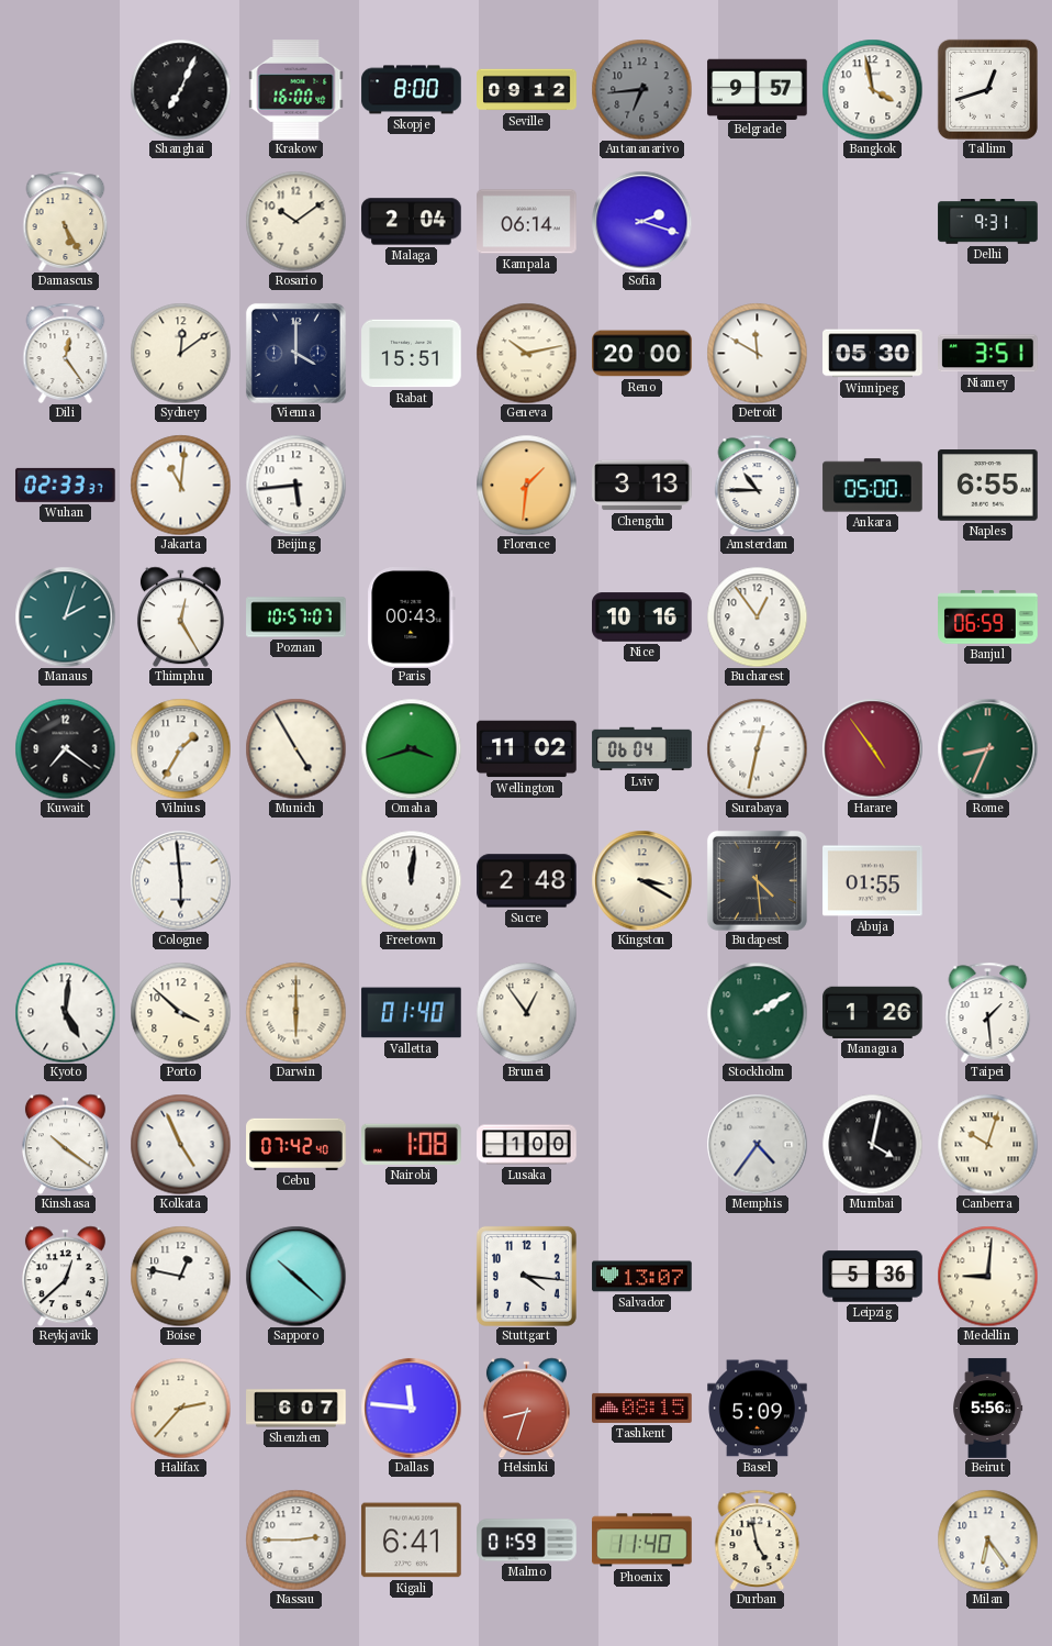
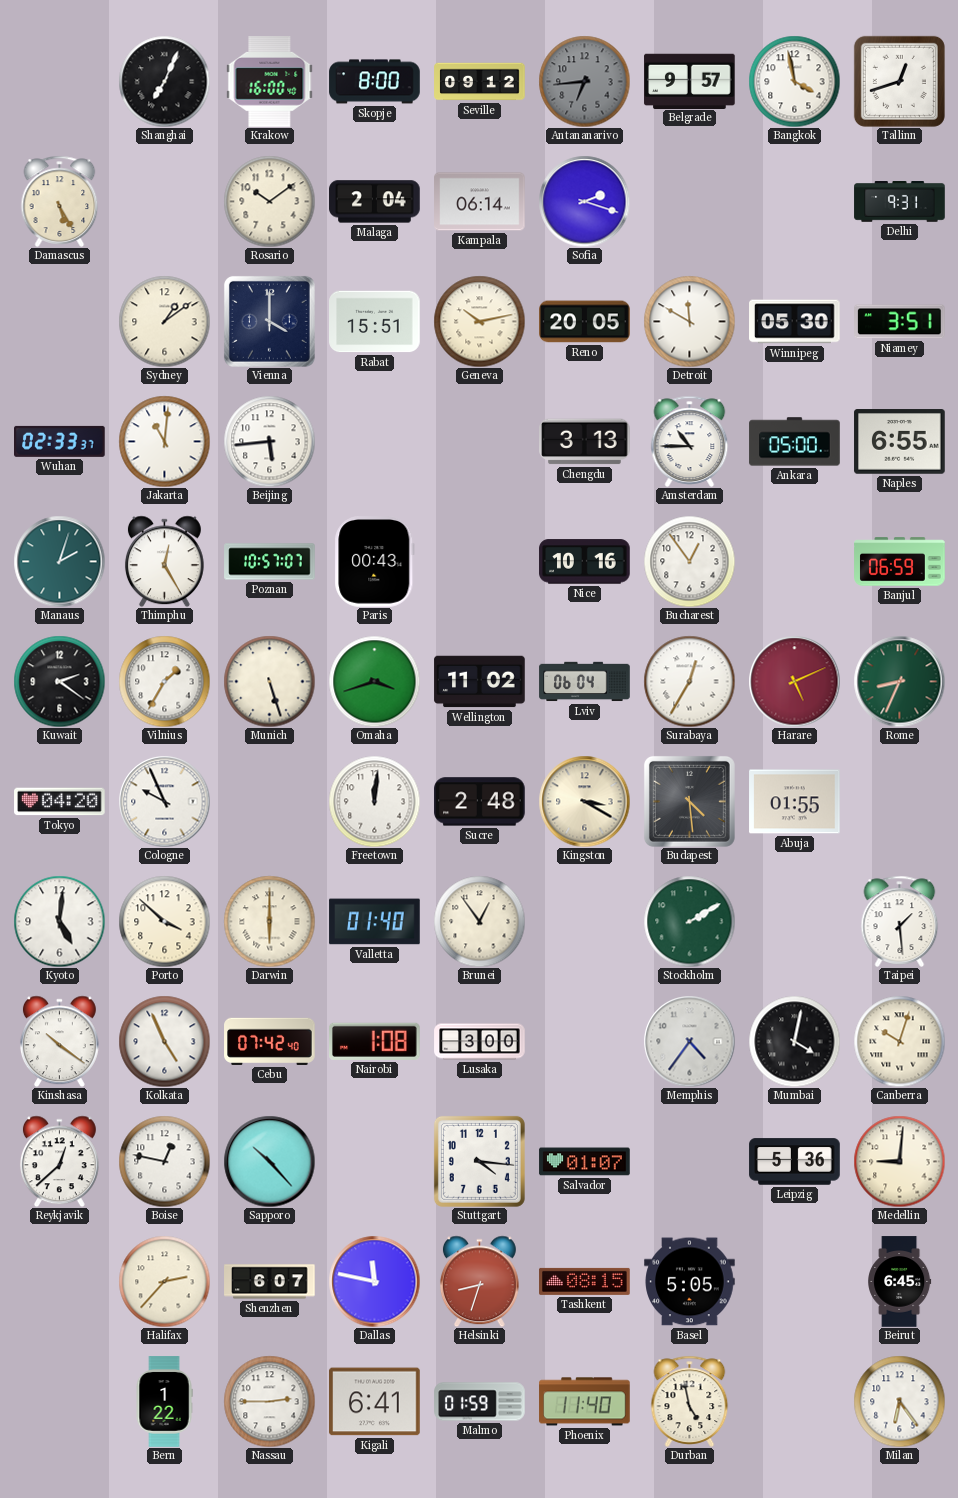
Dili: 12:24 -> none (66, 353)
Sydney: 12:09 -> 1:09 (164, 321)
Reno: 20:00 -> 20:05 (585, 322)
Florence: 1:31 -> none (526, 485)
Kuwait: 7:21 -> 2:21 (59, 681)
Munich: 4:55 -> 5:27 (269, 681)
Surabaya: 12:32 -> 12:35 (689, 681)
Harare: 4:54 -> 5:11 (794, 681)
Tokyo: none -> 04:20 (60, 802)
Cologne: 5:59 -> 9:56 (164, 801)
Managua: 1:26 -> none (873, 1012)
Lusaka: 1:00 -> 3:00 (480, 1042)
Sapporo: 10:22 -> 10:23 (269, 1161)
Salvador: 13:07 -> 01:07 (585, 1162)
Dallas: 11:46 -> 11:47 (374, 1281)
Basel: 5:09 -> 5:05 (690, 1282)
Beirut: 5:56 -> 6:45 (900, 1282)
Bern: none -> 1:22 (164, 1402)
